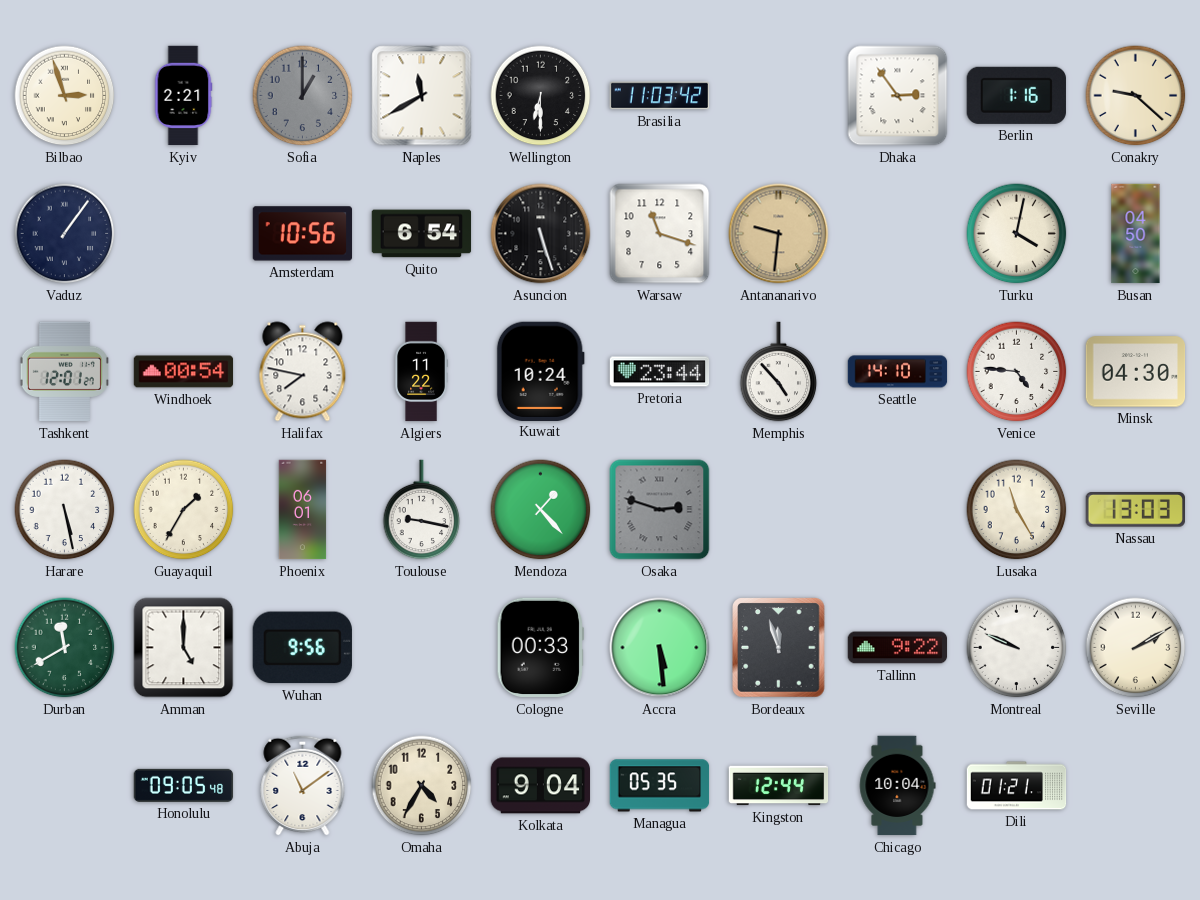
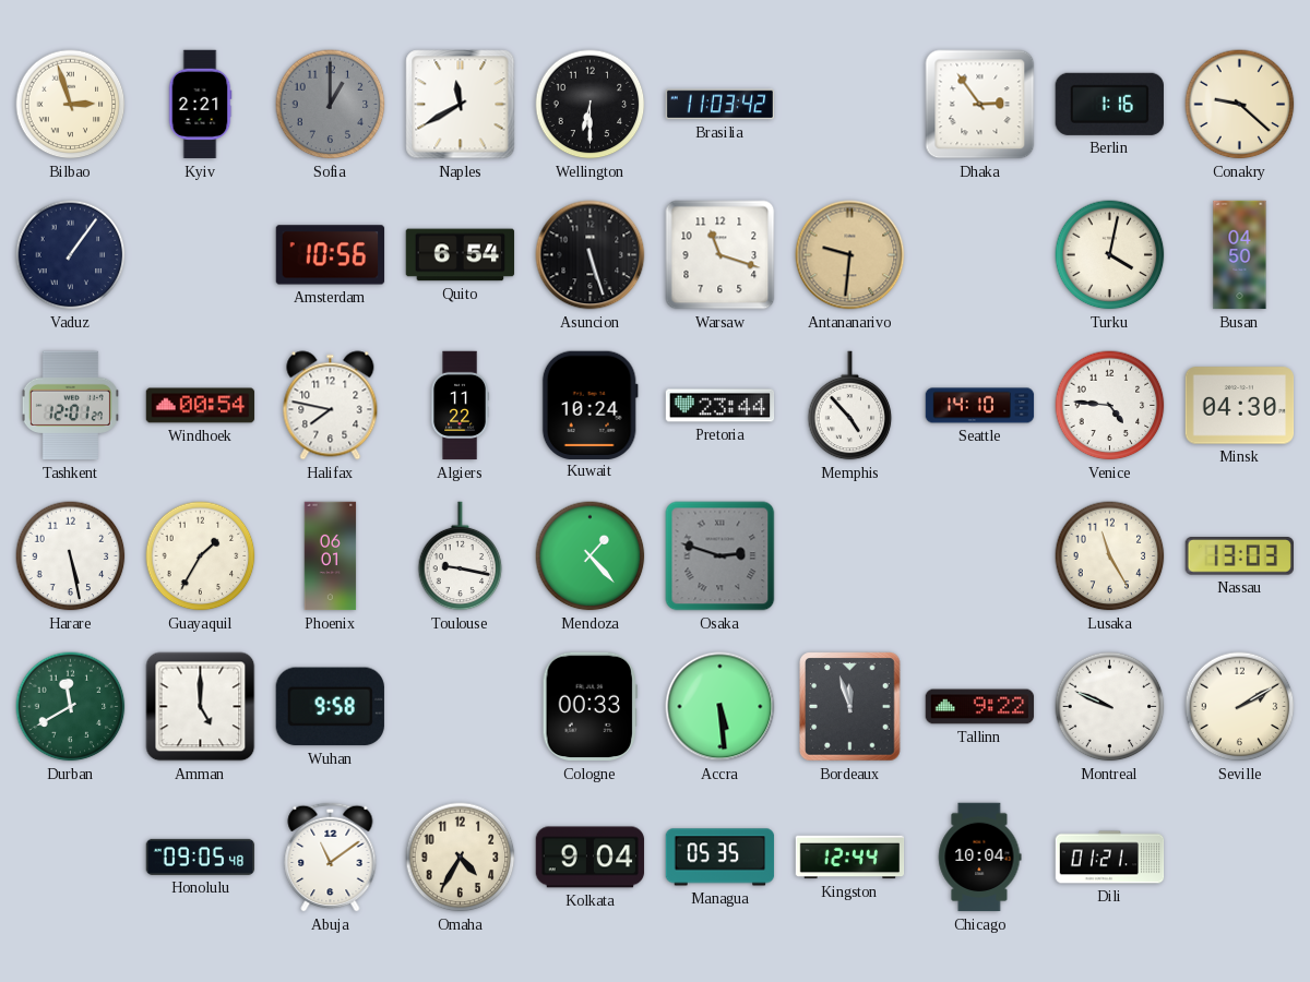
Wuhan: 9:56 -> 9:58 (330, 707)
